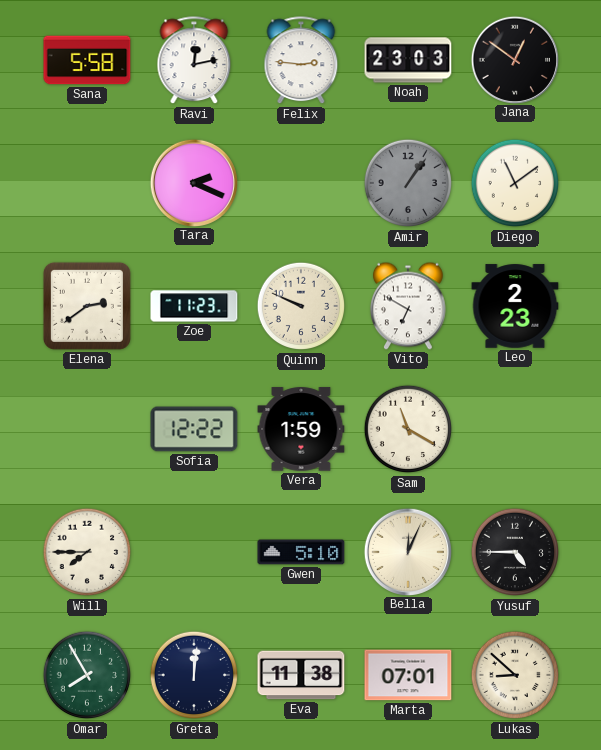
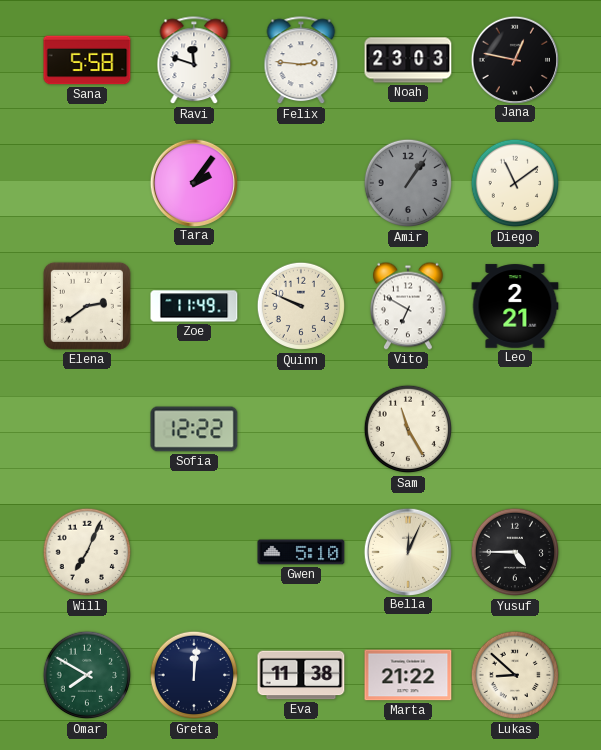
Ravi: 12:13 -> 11:48 (194, 61)
Jana: 12:51 -> 12:47 (514, 59)
Tara: 2:19 -> 2:06 (193, 182)
Zoe: 11:23 -> 11:49 (194, 306)
Leo: 2:23 -> 2:21 (515, 306)
Vera: 1:59 -> none (301, 429)
Sam: 11:20 -> 11:25 (408, 429)
Will: 7:45 -> 7:04 (87, 552)
Omar: 7:55 -> 7:50 (87, 675)
Marta: 07:01 -> 21:22 (408, 675)
